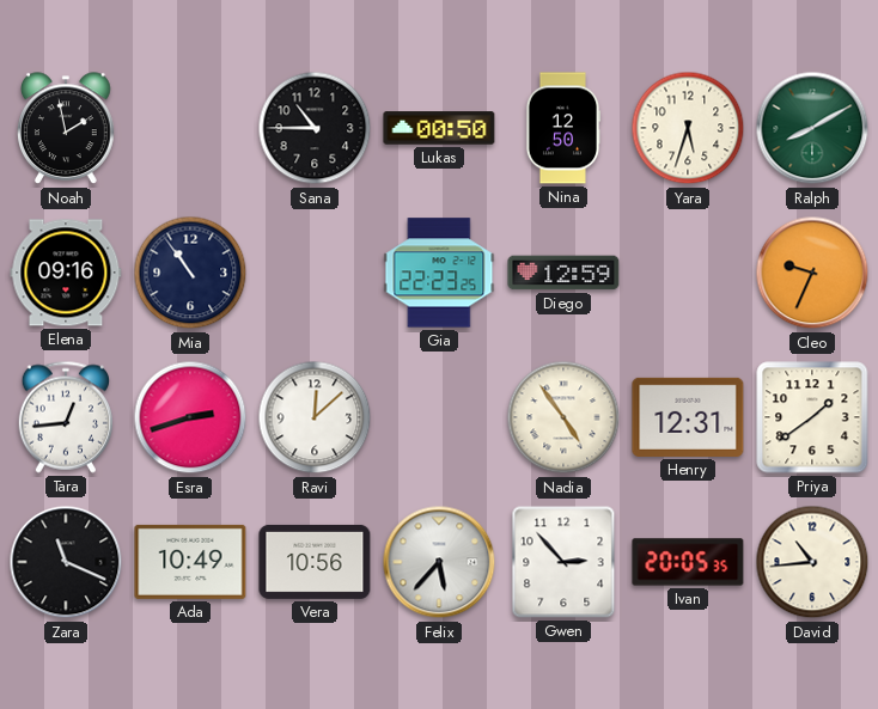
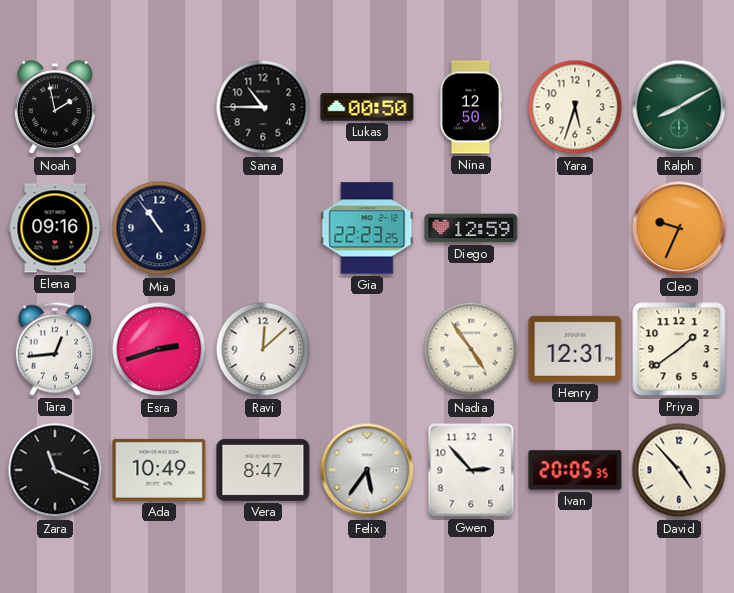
Vera: 10:56 -> 8:47 (263, 470)
Felix: 5:37 -> 5:36 (367, 470)
David: 10:44 -> 4:53 (679, 470)
